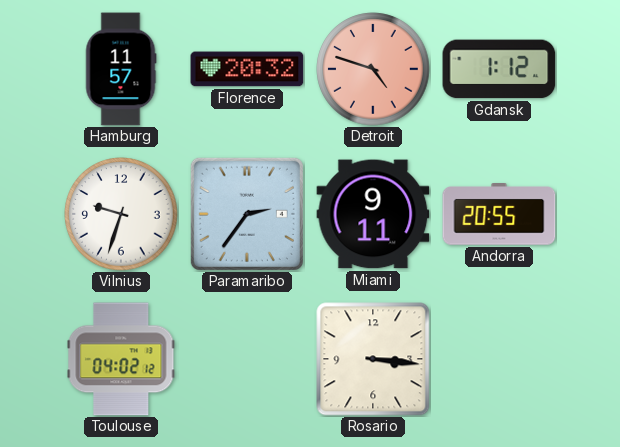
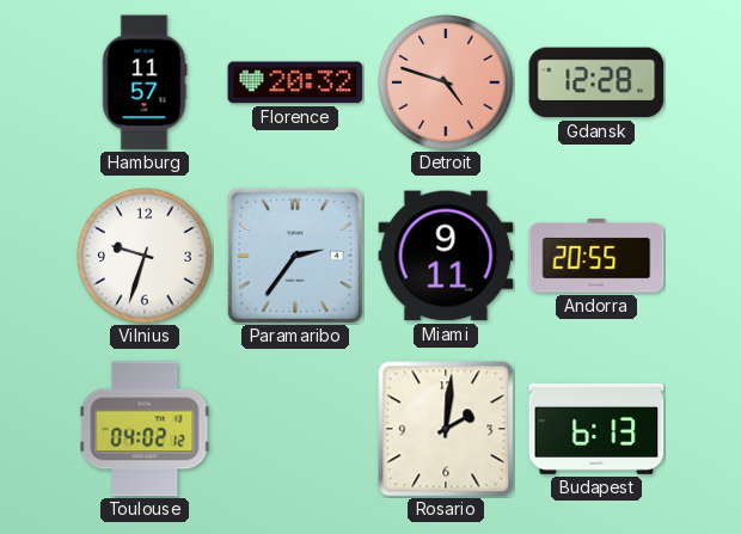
Gdansk: 1:12 -> 12:28 (596, 82)
Rosario: 3:16 -> 2:01 (446, 429)
Budapest: none -> 6:13 (596, 429)
